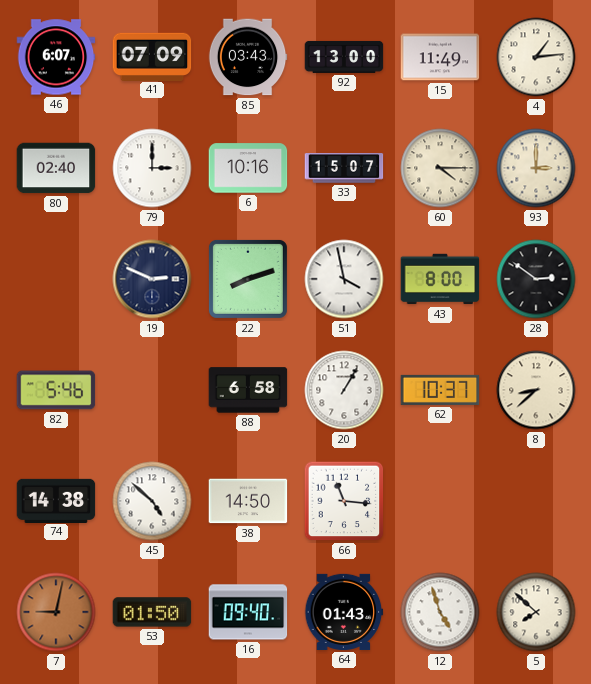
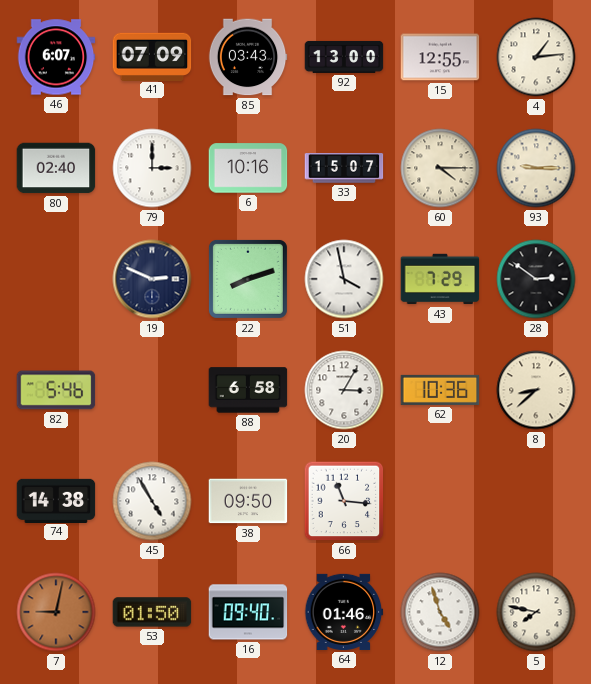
15: 11:49 -> 12:55 (440, 57)
93: 3:00 -> 9:15 (536, 168)
43: 8:00 -> 7:29 (440, 279)
20: 1:05 -> 3:05 (344, 390)
62: 10:37 -> 10:36 (440, 390)
45: 4:52 -> 4:55 (152, 501)
38: 14:50 -> 09:50 (248, 501)
64: 01:43 -> 01:46 (344, 612)
5: 7:52 -> 7:47 (536, 612)
